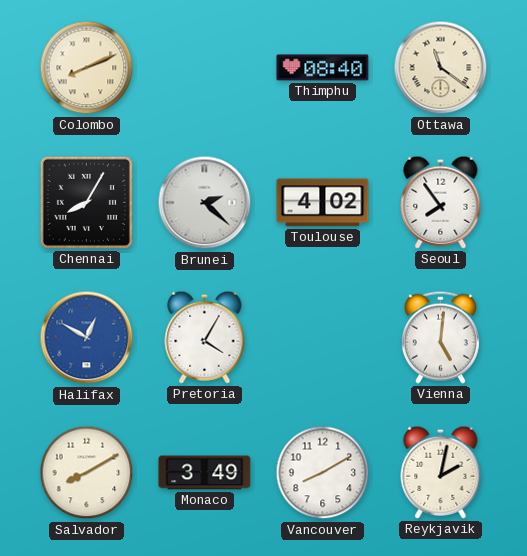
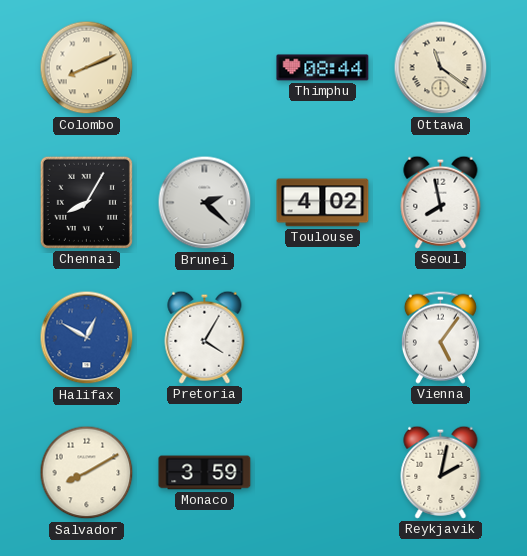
Thimphu: 08:40 -> 08:44 (323, 68)
Seoul: 7:54 -> 7:58 (441, 202)
Vienna: 5:01 -> 5:06 (440, 337)
Monaco: 3:49 -> 3:59 (205, 473)
Vancouver: 8:10 -> none (323, 473)
